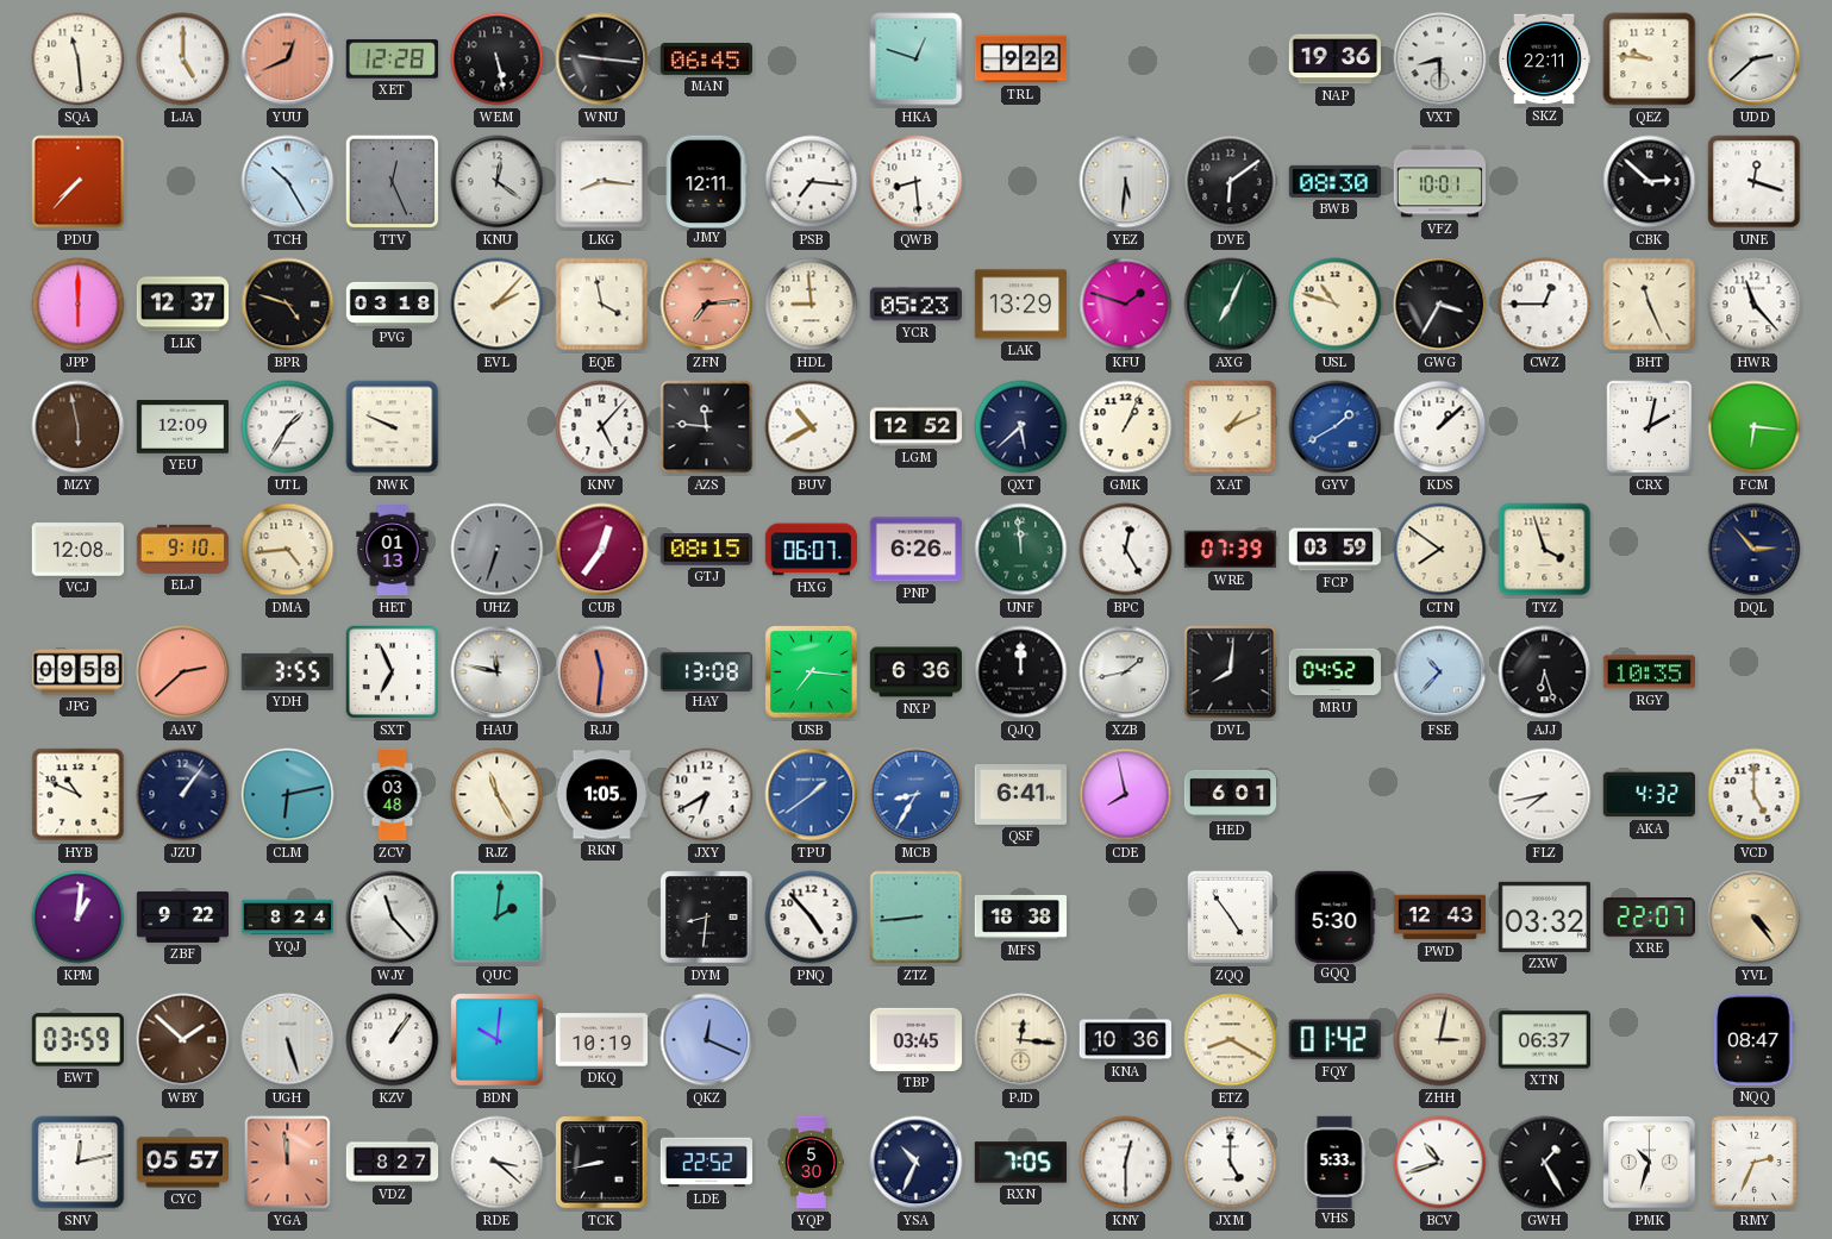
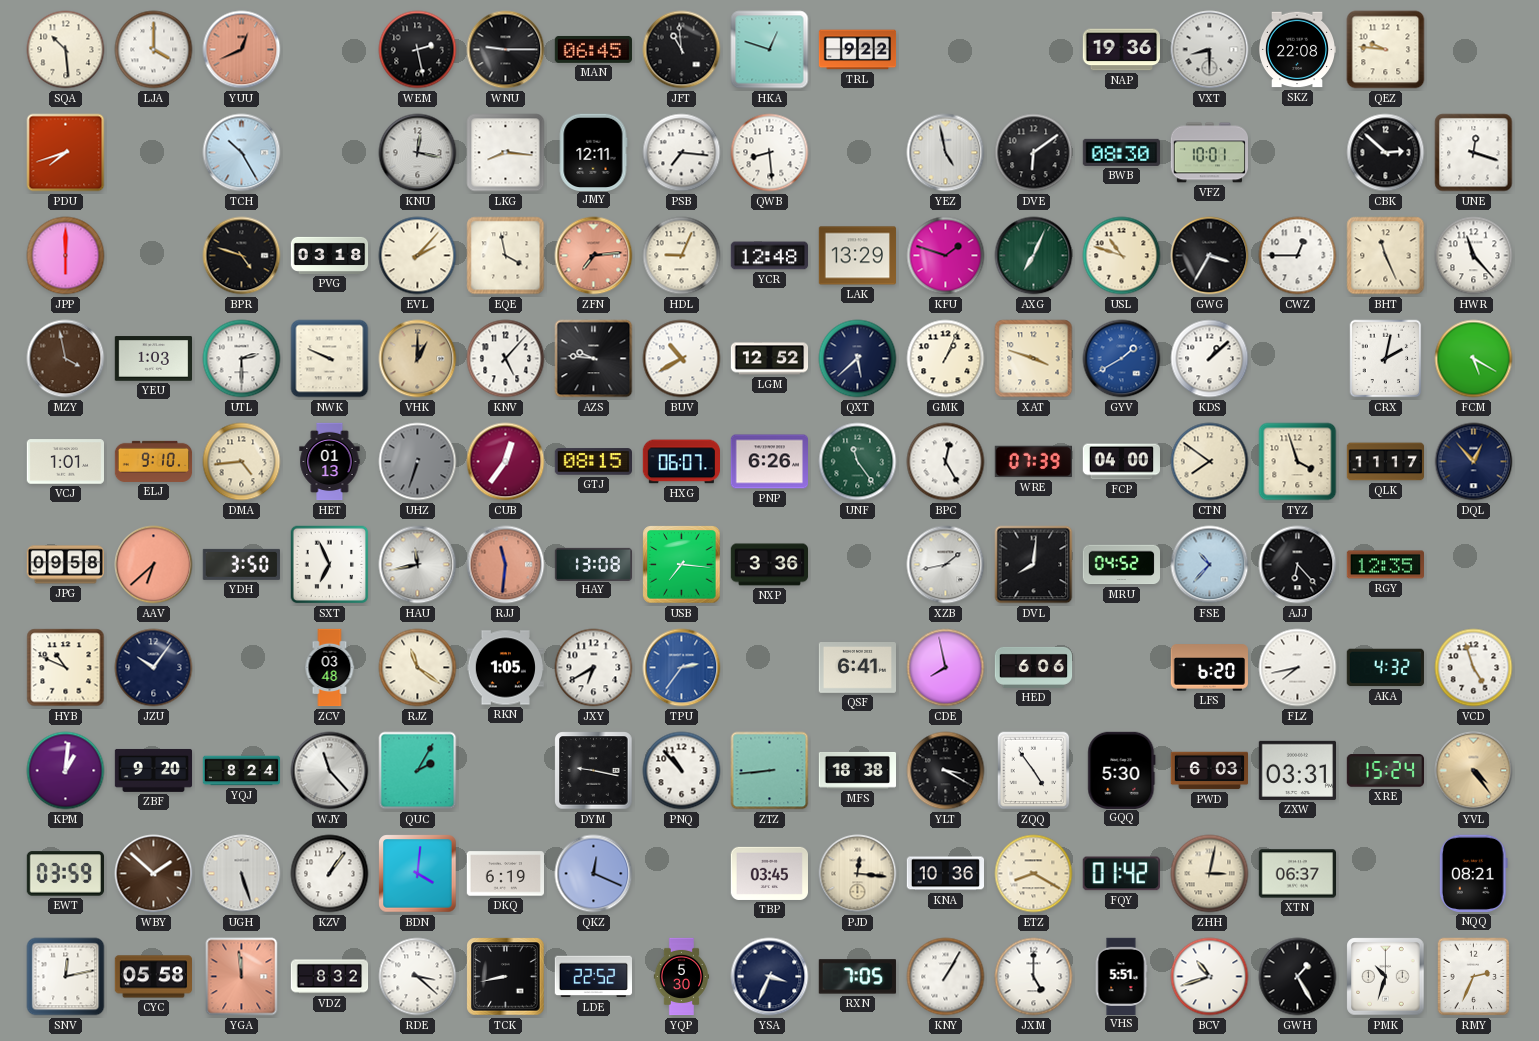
SQA: 11:29 -> 10:29 (66, 50)
LJA: 5:00 -> 4:00 (154, 50)
XET: 12:28 -> none (392, 60)
WEM: 5:28 -> 2:28 (418, 50)
WNU: 9:16 -> 9:15 (506, 50)
JFT: none -> 10:59 (682, 50)
SKZ: 22:11 -> 22:08 (1296, 50)
UDD: 2:38 -> none (1755, 60)
PDU: 7:37 -> 7:42 (66, 153)
TTV: 12:26 -> none (393, 182)
KNU: 12:21 -> 12:17 (418, 153)
YEZ: 5:31 -> 4:58 (946, 153)
LLK: 12:37 -> none (182, 305)
HDL: 8:59 -> 9:04 (682, 256)
YCR: 05:23 -> 12:48 (769, 256)
MZY: 5:58 -> 3:58 (66, 359)
YEU: 12:09 -> 1:03 (153, 359)
UTL: 1:35 -> 2:30 (242, 359)
VHK: none -> 1:00 (418, 359)
AZS: 11:46 -> 9:46 (594, 359)
XAT: 1:11 -> 3:48 (1034, 359)
FCM: 6:16 -> 5:20 (1474, 359)
VCJ: 12:08 -> 1:01 (65, 462)
UNF: 11:59 -> 11:24 (858, 462)
FCP: 03:59 -> 04:00 (1121, 462)
QLK: none -> 11:17 (1386, 462)
DQL: 2:53 -> 12:53 (1474, 462)
AAV: 2:38 -> 6:38 (154, 565)
YDH: 3:55 -> 3:50 (241, 564)
HAU: 11:47 -> 11:43 (418, 565)
NXP: 6:36 -> 3:36 (770, 565)
QJQ: 12:00 -> none (1021, 672)
AJJ: 6:27 -> 6:23 (1298, 565)
RGY: 10:35 -> 12:35 (1385, 565)
JZU: 1:06 -> 10:06 (154, 668)
CLM: 6:13 -> none (288, 795)
RJZ: 11:25 -> 11:21 (418, 668)
TPU: 1:39 -> 2:36 (682, 668)
MCB: 8:35 -> none (917, 795)
HED: 6:01 -> 6:06 (1034, 667)
LFS: none -> 6:20 (1209, 668)
VCD: 5:00 -> 4:57 (1474, 668)
ZBF: 9:22 -> 9:20 (154, 770)
QUC: 2:01 -> 2:05 (418, 771)
DYM: 8:31 -> 9:17 (594, 771)
PNQ: 4:53 -> 10:53 (682, 771)
YLT: none -> 3:20 (946, 771)
PWD: 12:43 -> 6:03 (1209, 771)
ZXW: 03:32 -> 03:31 (1297, 770)
XRE: 22:07 -> 15:24 (1385, 771)
BDN: 10:01 -> 4:01 (418, 874)
DKQ: 10:19 -> 6:19 (505, 874)
NQQ: 08:47 -> 08:21 (1473, 873)
CYC: 05:57 -> 05:58 (153, 977)
VDZ: 8:27 -> 8:32 (330, 977)
YSA: 10:34 -> 3:34 (770, 977)
KNY: 12:30 -> 1:05 (946, 977)
VHS: 5:33 -> 5:51 (1121, 976)
